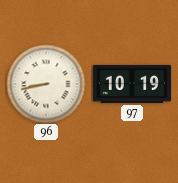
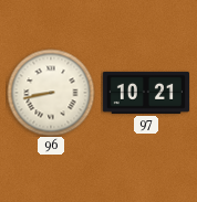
97: 10:19 -> 10:21 (145, 93)
